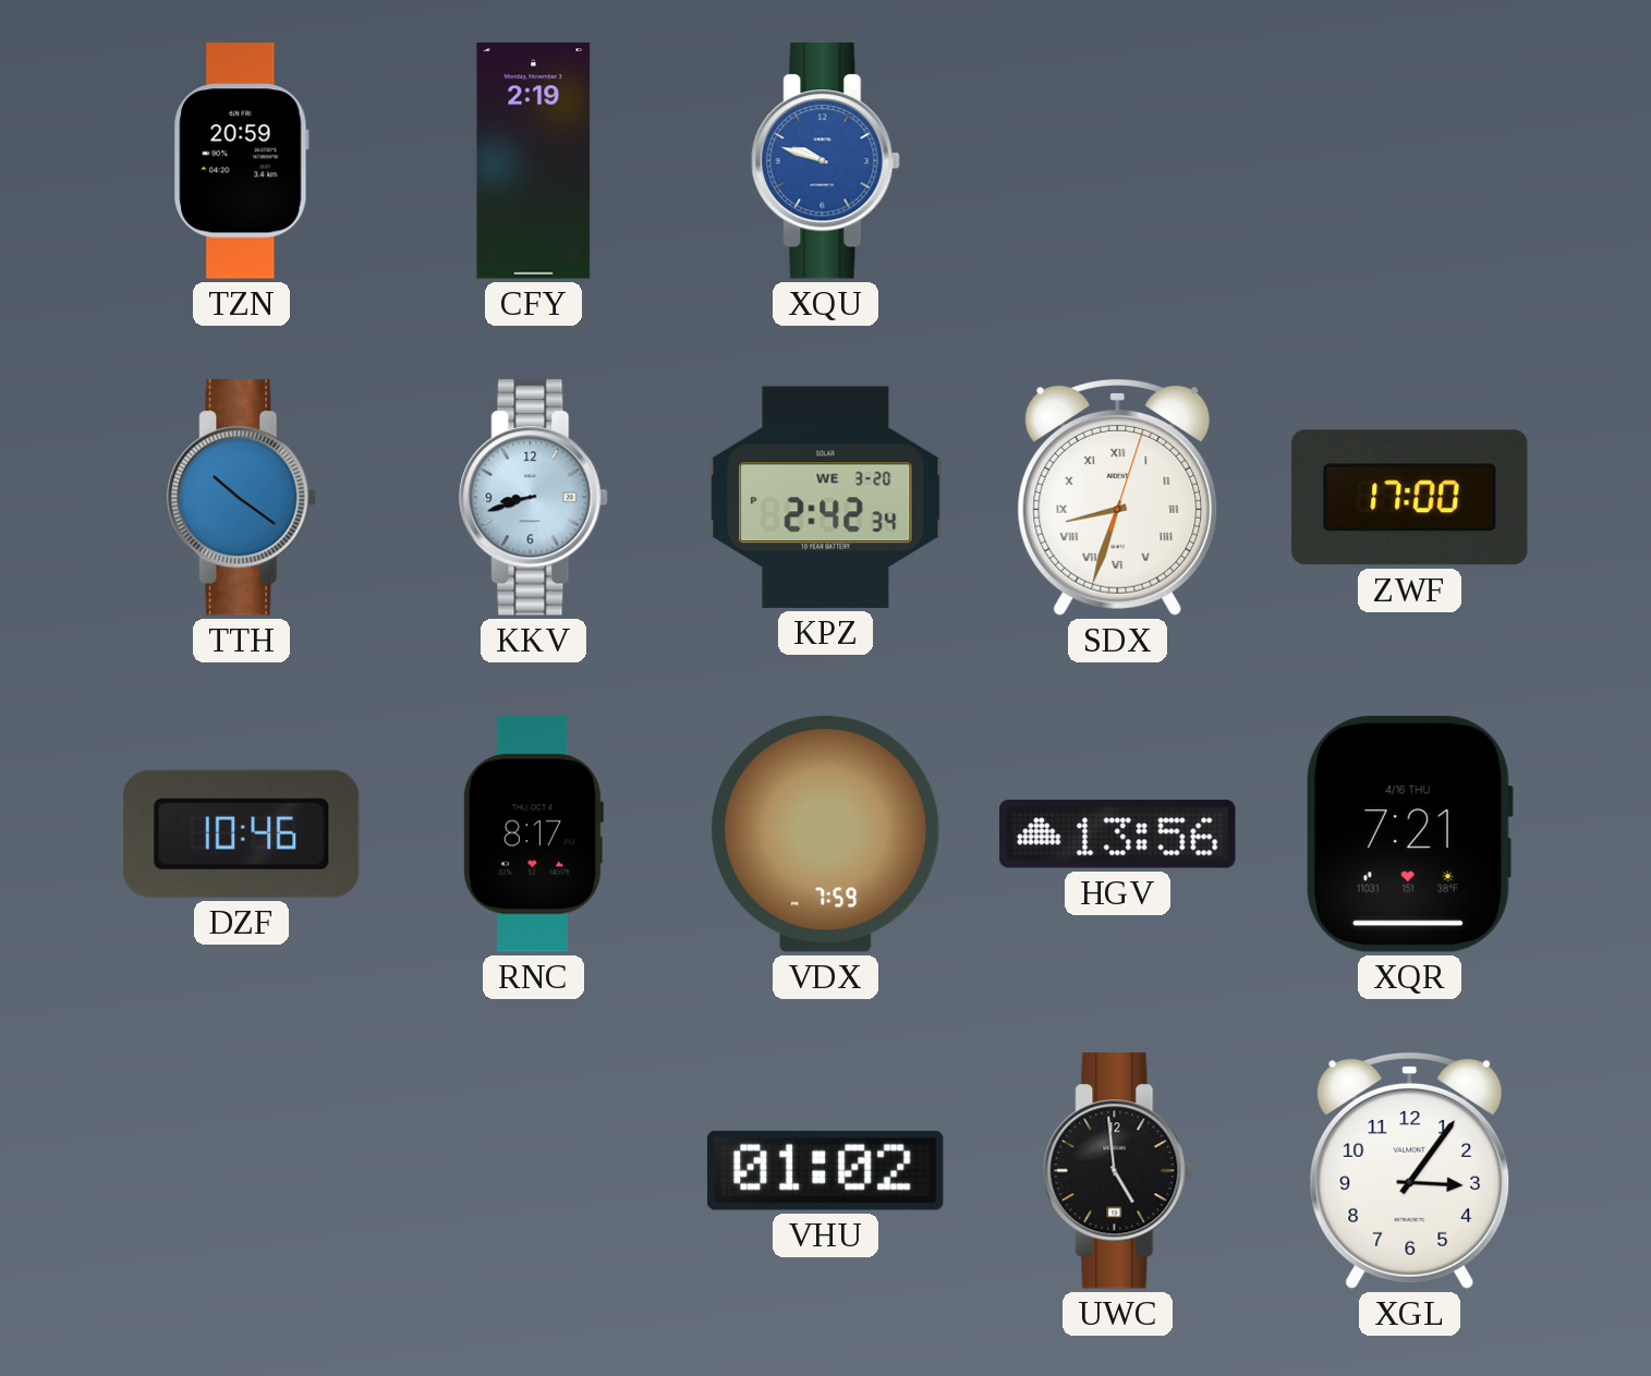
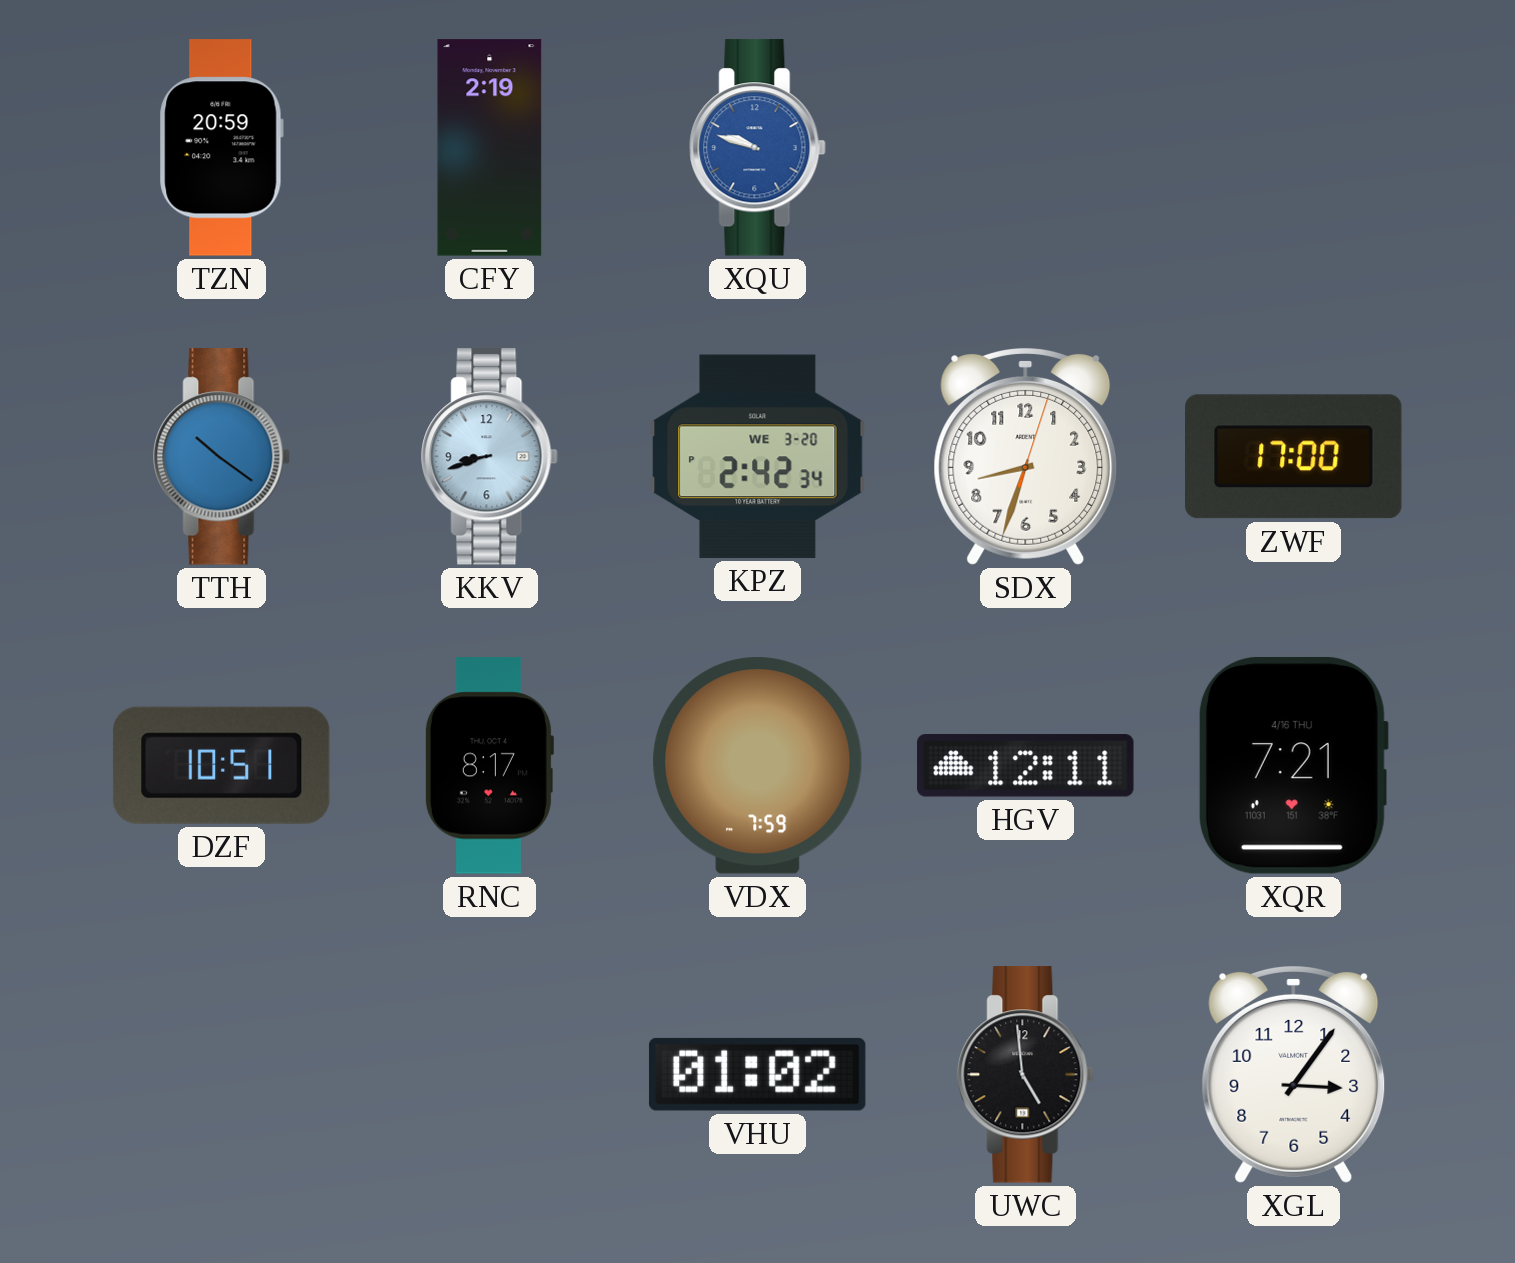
SDX numerals: Roman -> Arabic (1026, 456)
DZF: 10:46 -> 10:51 (221, 765)
HGV: 13:56 -> 12:11 (1026, 766)
